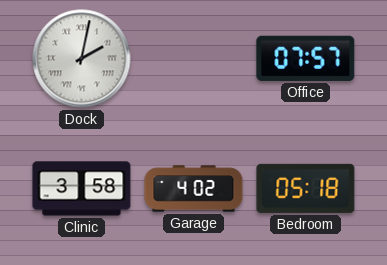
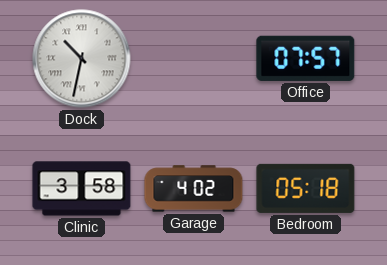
Dock: 2:02 -> 10:32 (82, 59)
